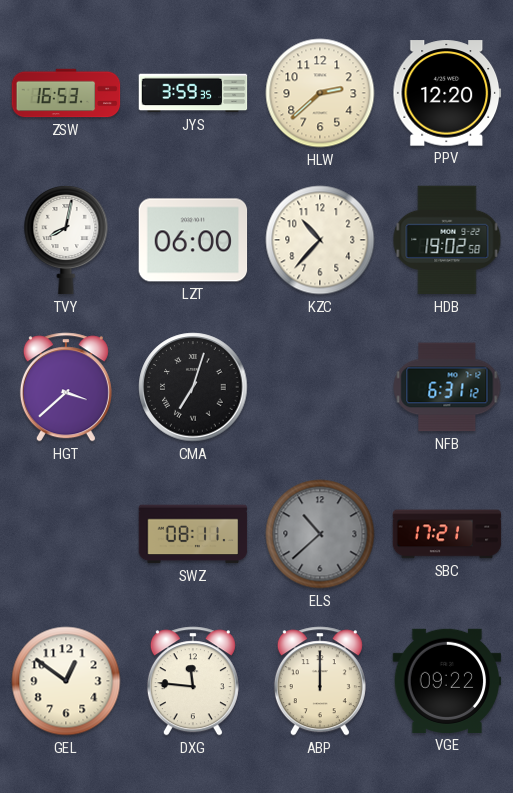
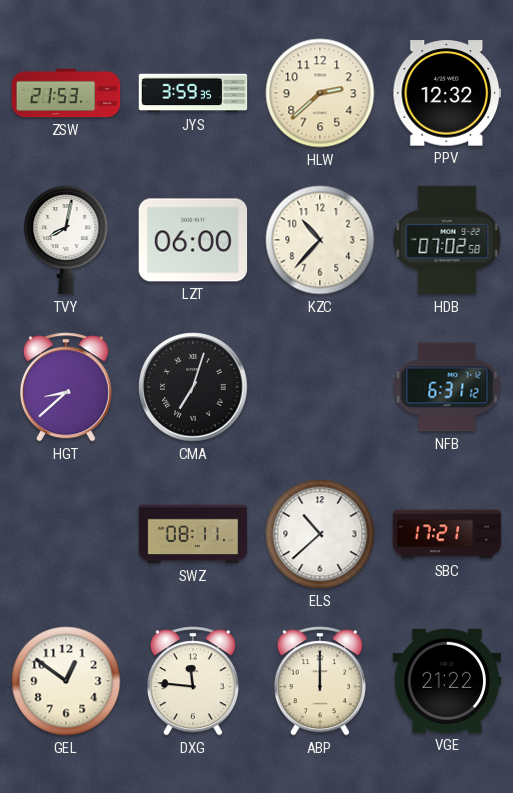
ZSW: 16:53 -> 21:53 (66, 93)
PPV: 12:20 -> 12:32 (447, 93)
HDB: 19:02 -> 07:02 (447, 240)
HGT: 3:38 -> 8:38 (66, 387)
ELS dial: grey -> white (320, 534)
VGE: 09:22 -> 21:22 (447, 681)
